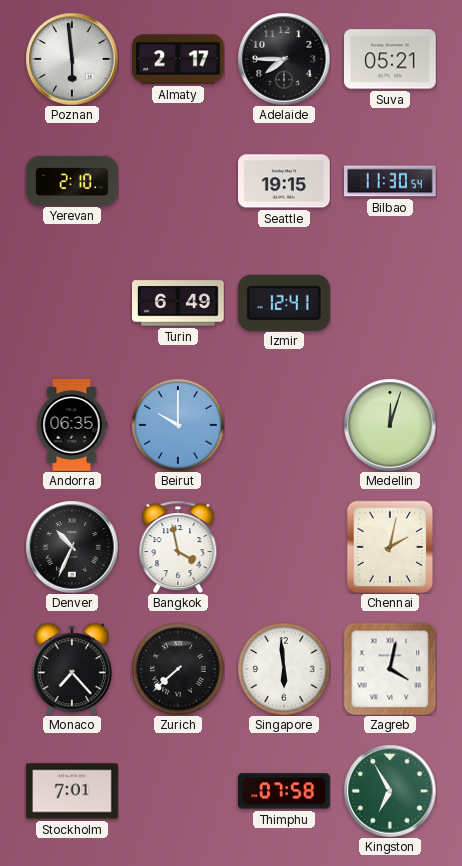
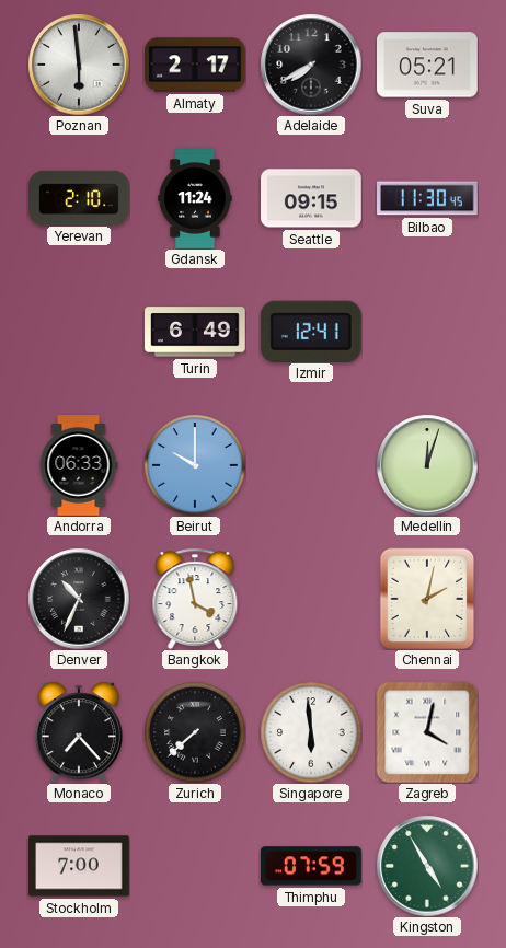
Adelaide: 7:45 -> 7:40 (311, 65)
Gdansk: none -> 11:24 (195, 198)
Seattle: 19:15 -> 09:15 (312, 198)
Bilbao: 11:30:54 -> 11:30:45 (428, 198)
Andorra: 06:35 -> 06:33 (79, 466)
Stockholm: 7:01 -> 7:00 (80, 866)
Thimphu: 07:58 -> 07:59 (311, 866)
Kingston: 6:55 -> 4:55 (427, 866)
